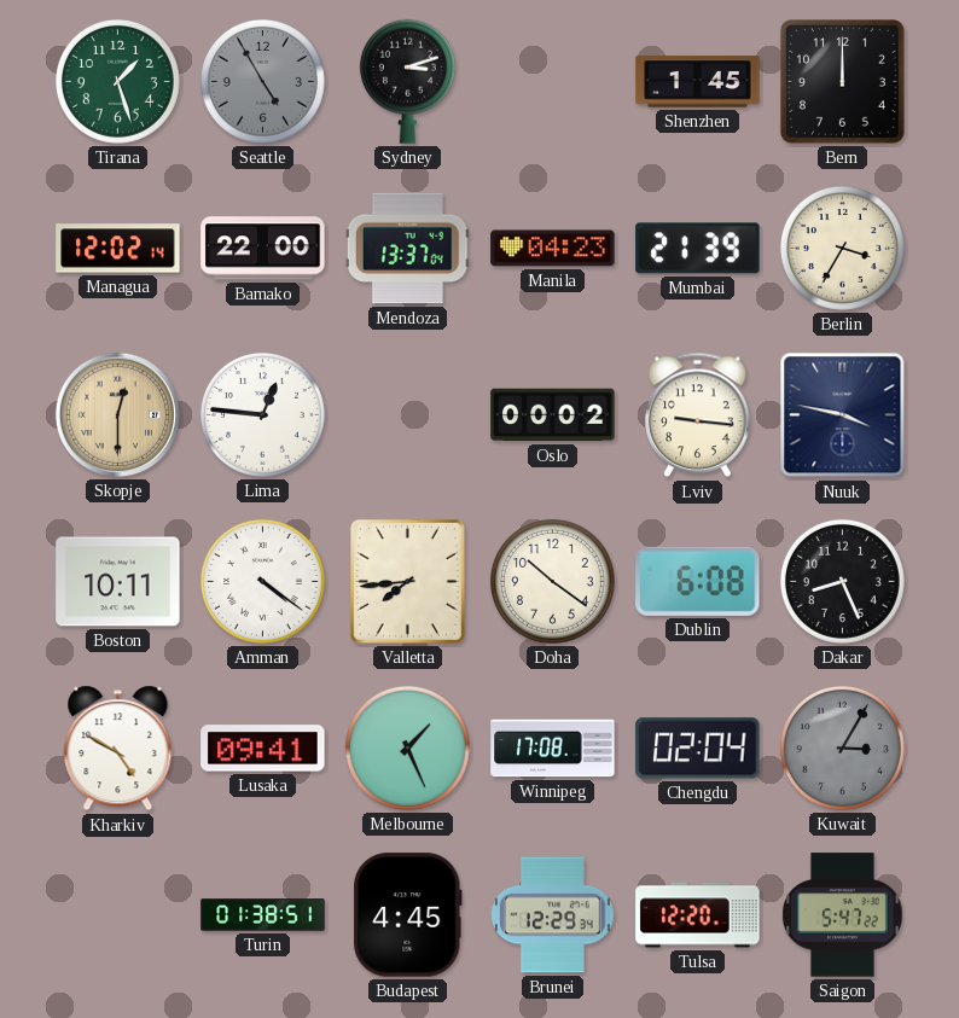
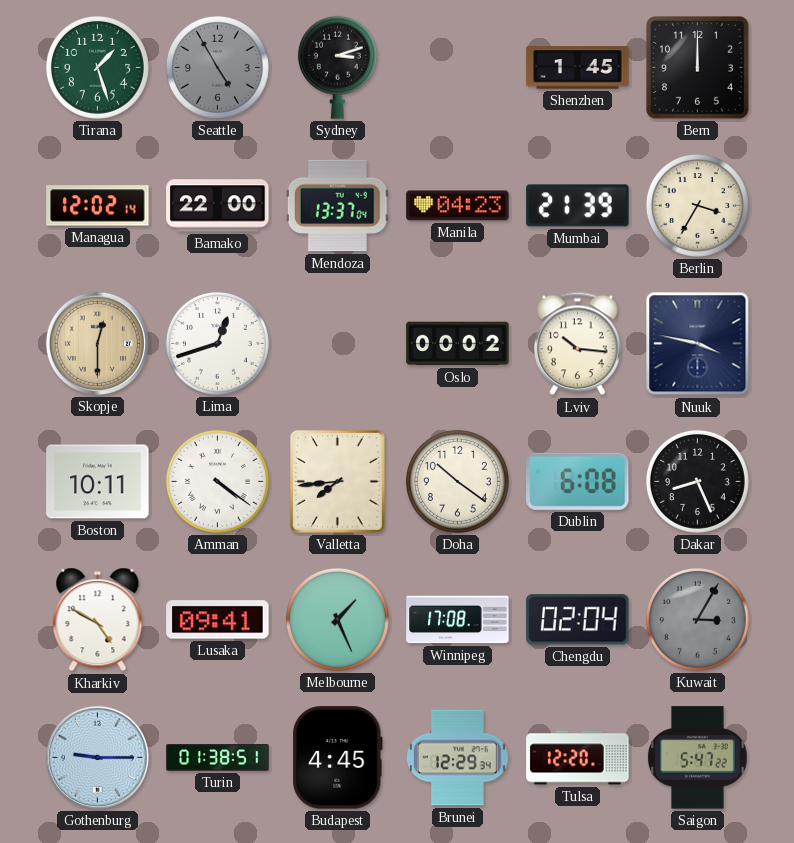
Lima: 12:46 -> 12:42 (217, 343)
Lviv: 9:16 -> 10:16 (578, 344)
Gothenburg: none -> 9:15 (97, 757)
